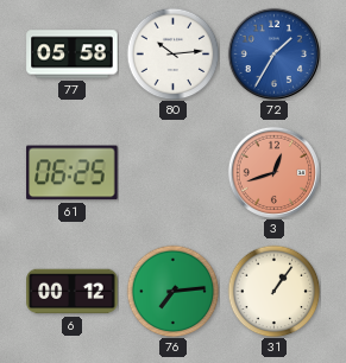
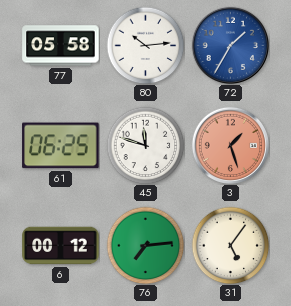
45: none -> 11:48 (145, 145)
3: 12:42 -> 1:27 (230, 145)
31: 1:06 -> 5:06 (230, 245)
